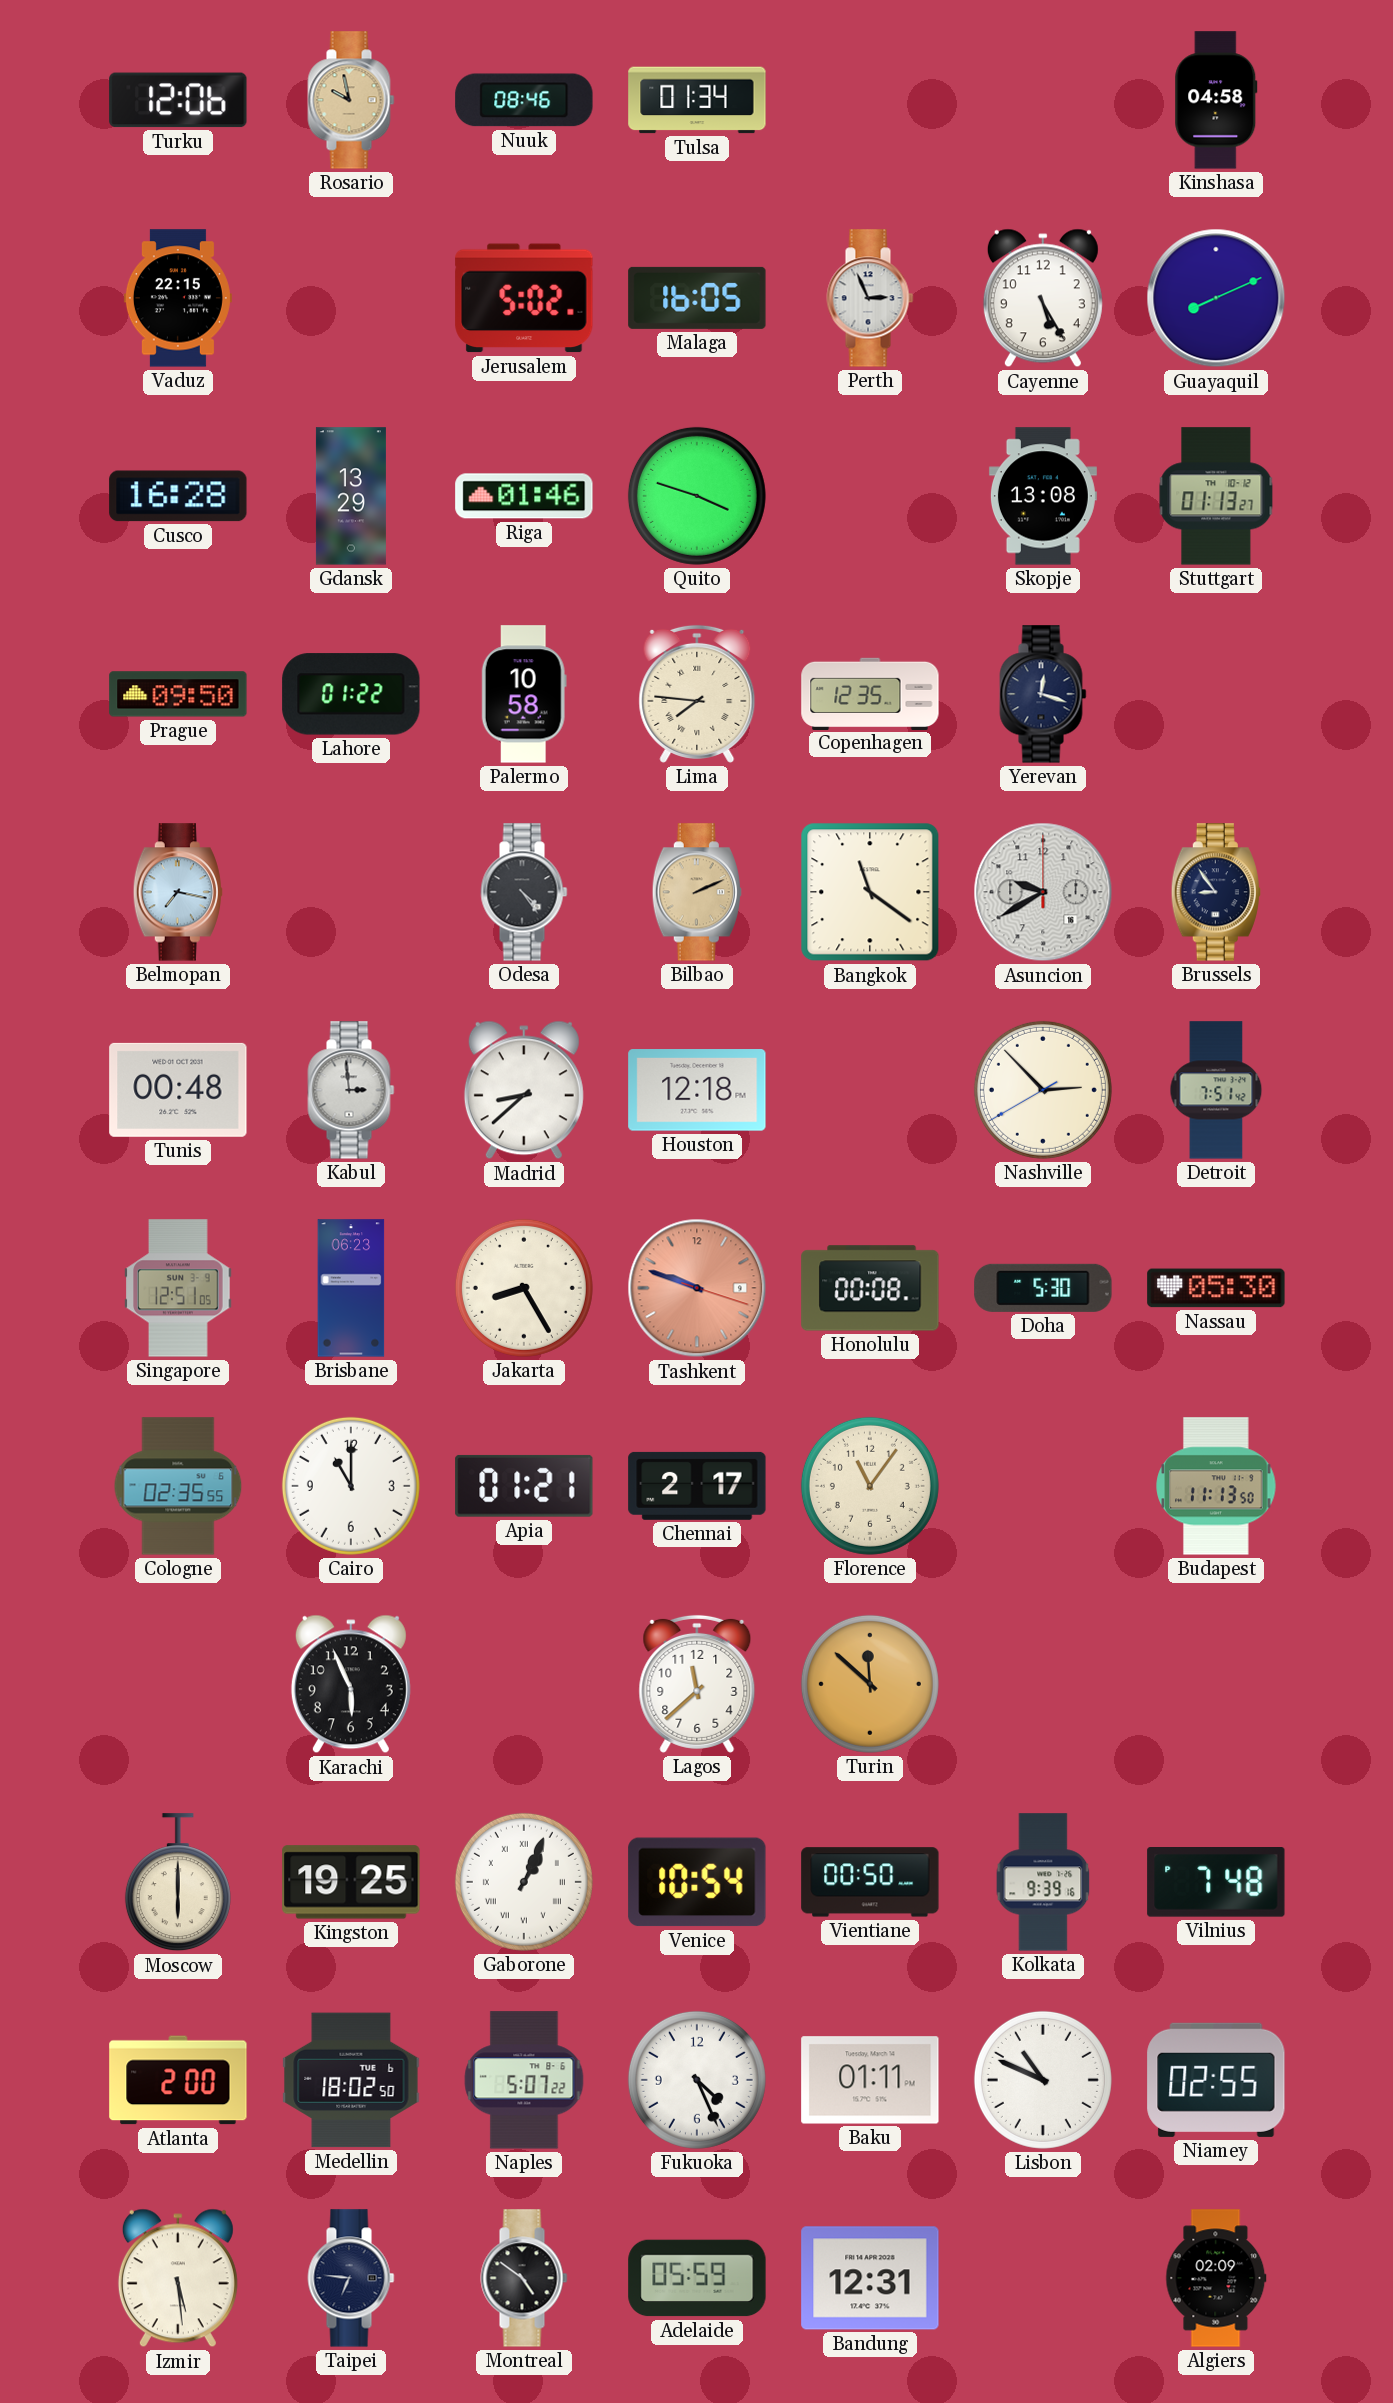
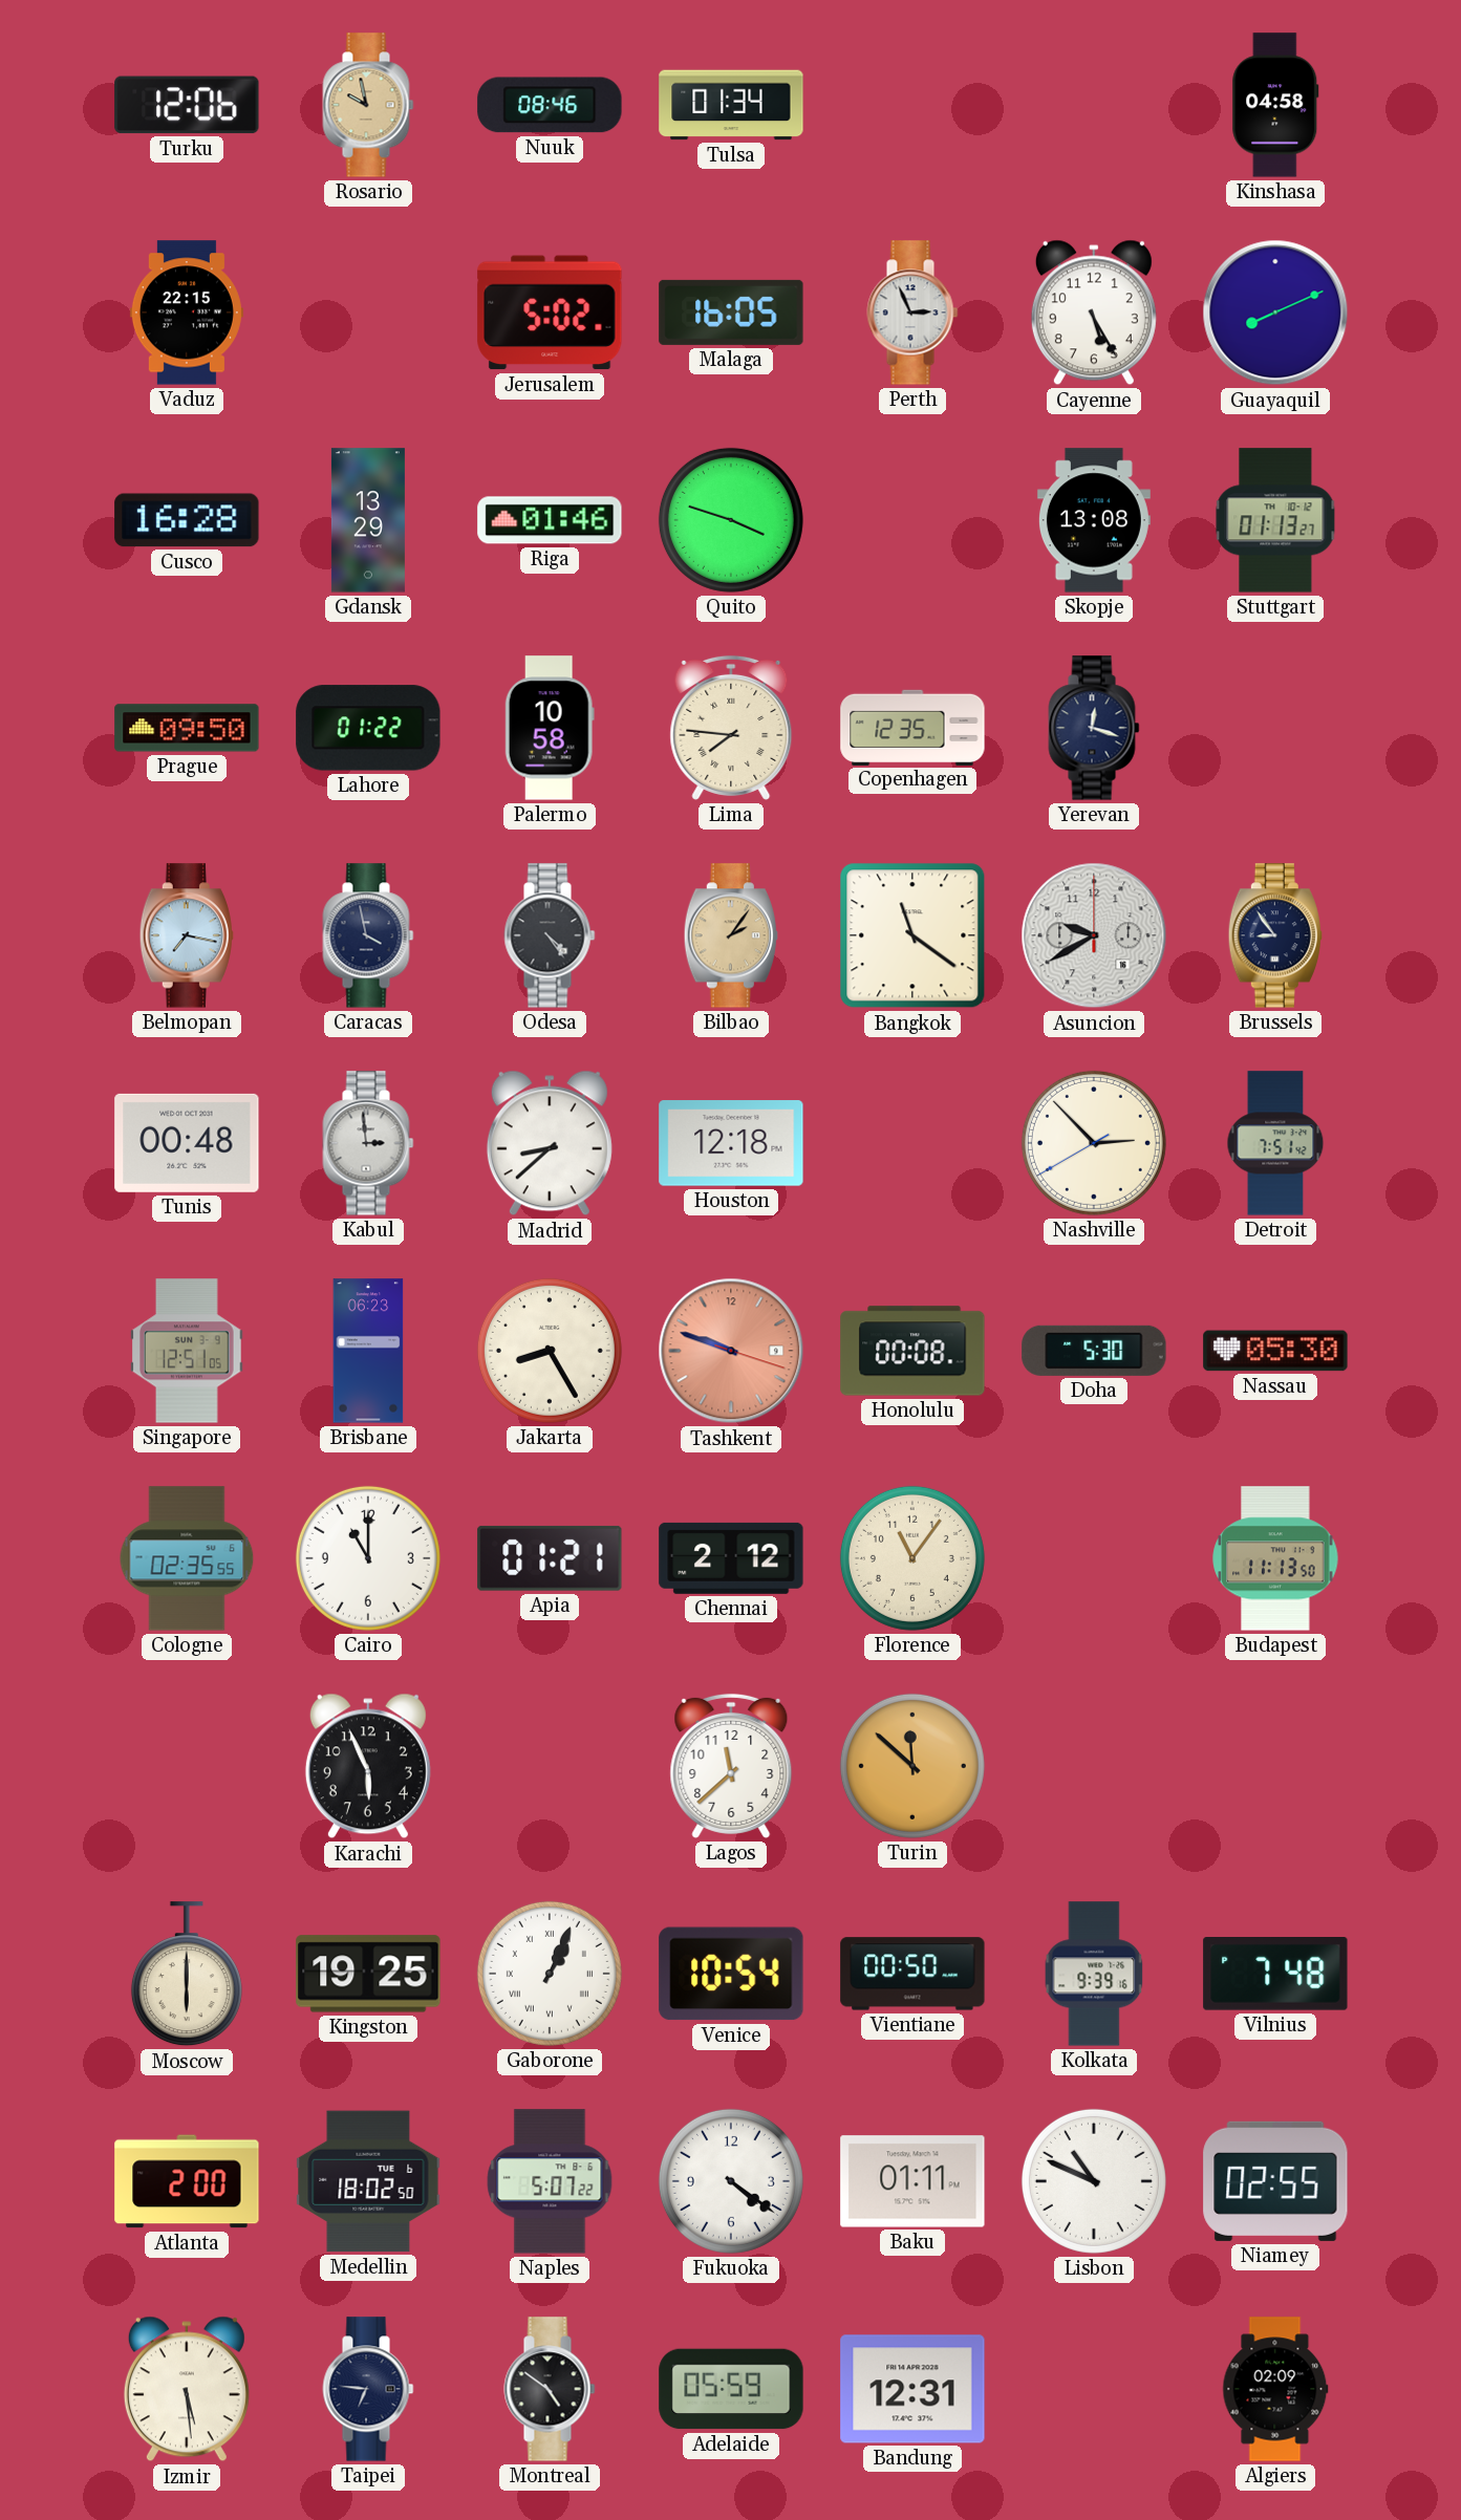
Caracas: none -> 3:58 (368, 935)
Bilbao: 2:11 -> 2:06 (731, 935)
Chennai: 2:17 -> 2:12 (731, 1558)
Fukuoka: 4:26 -> 4:21 (731, 2181)
